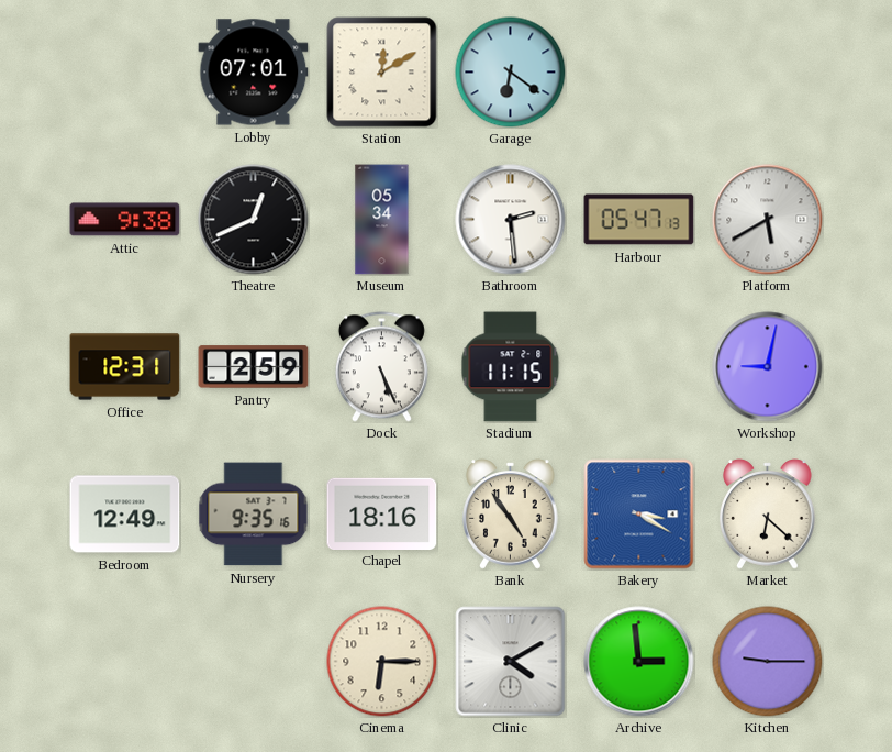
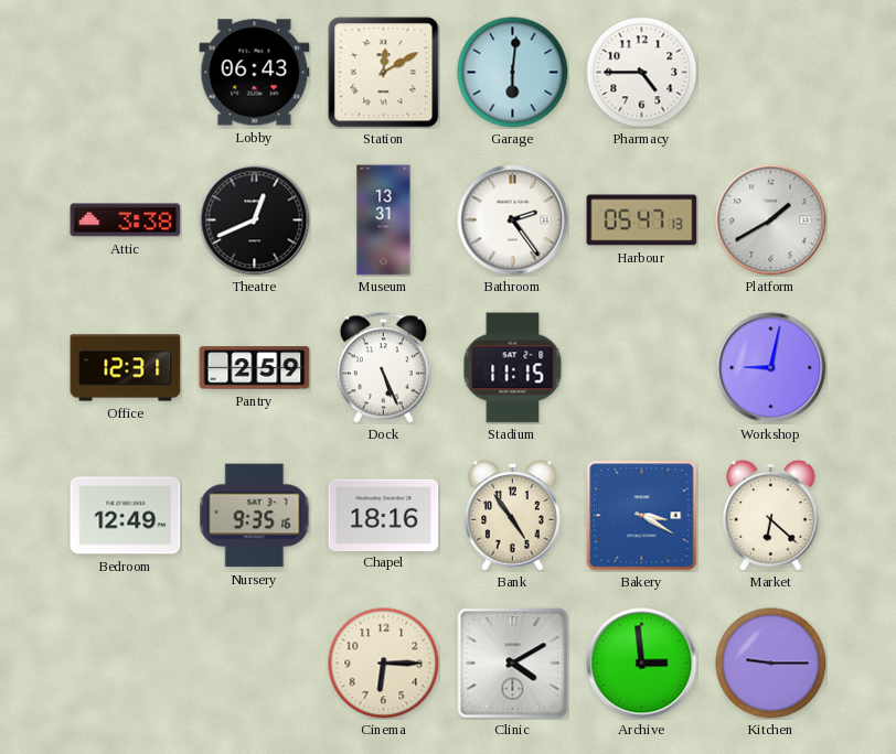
Lobby: 07:01 -> 06:43 (255, 73)
Garage: 6:21 -> 6:01 (513, 73)
Pharmacy: none -> 4:45 (642, 73)
Attic: 9:38 -> 3:38 (126, 220)
Museum: 05:34 -> 13:31 (384, 220)
Bathroom: 2:29 -> 2:24 (513, 220)
Platform: 5:40 -> 1:40 (771, 220)
